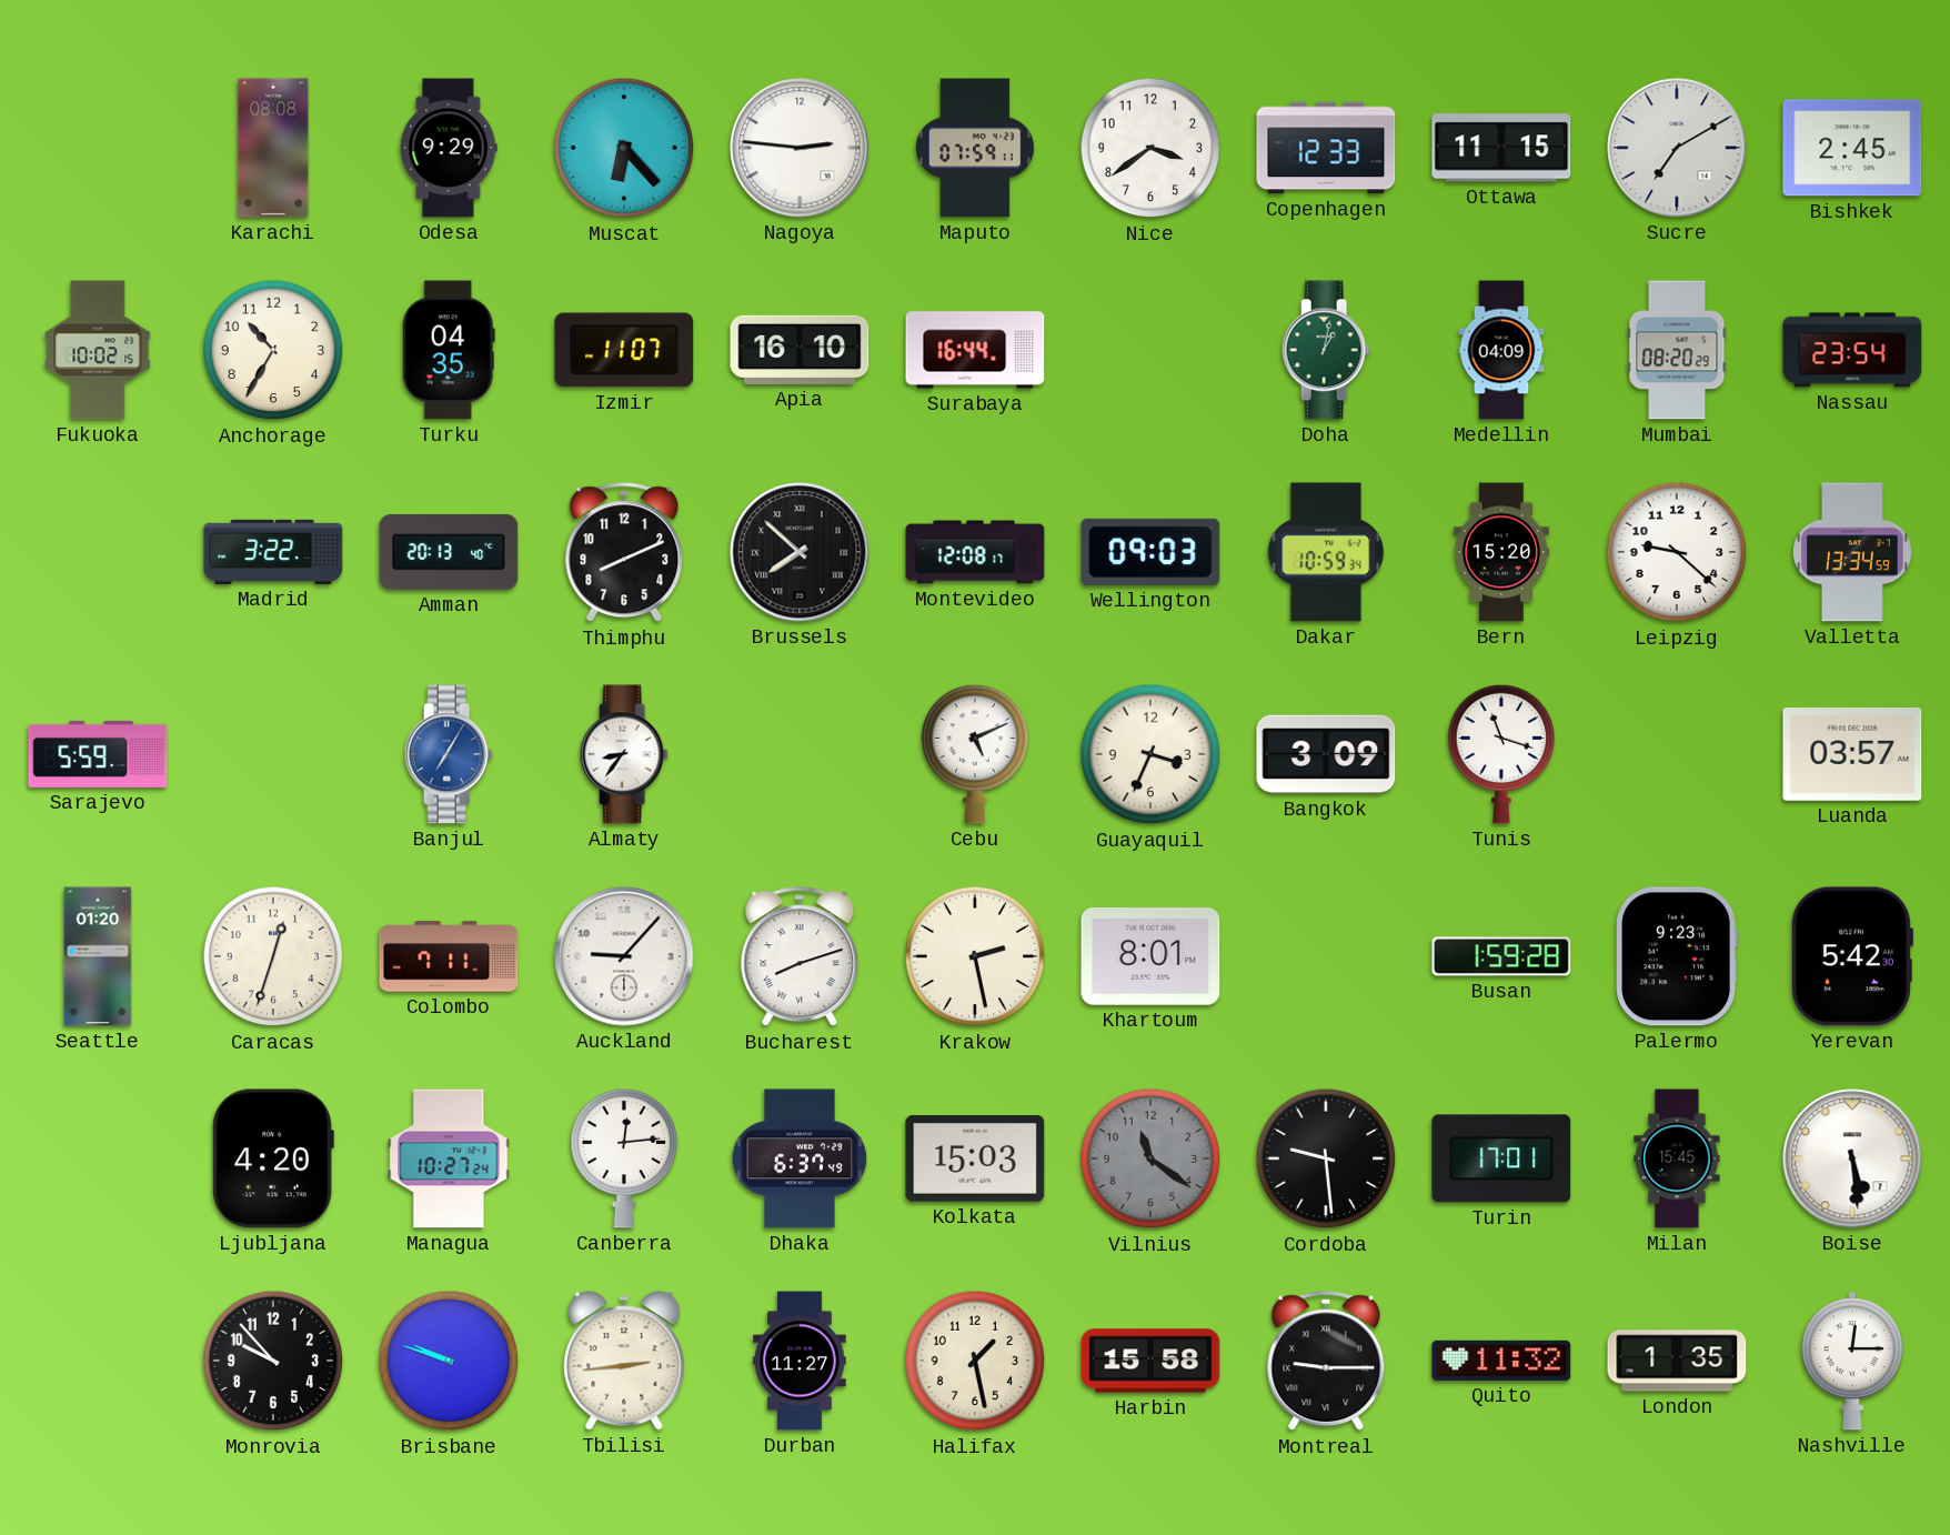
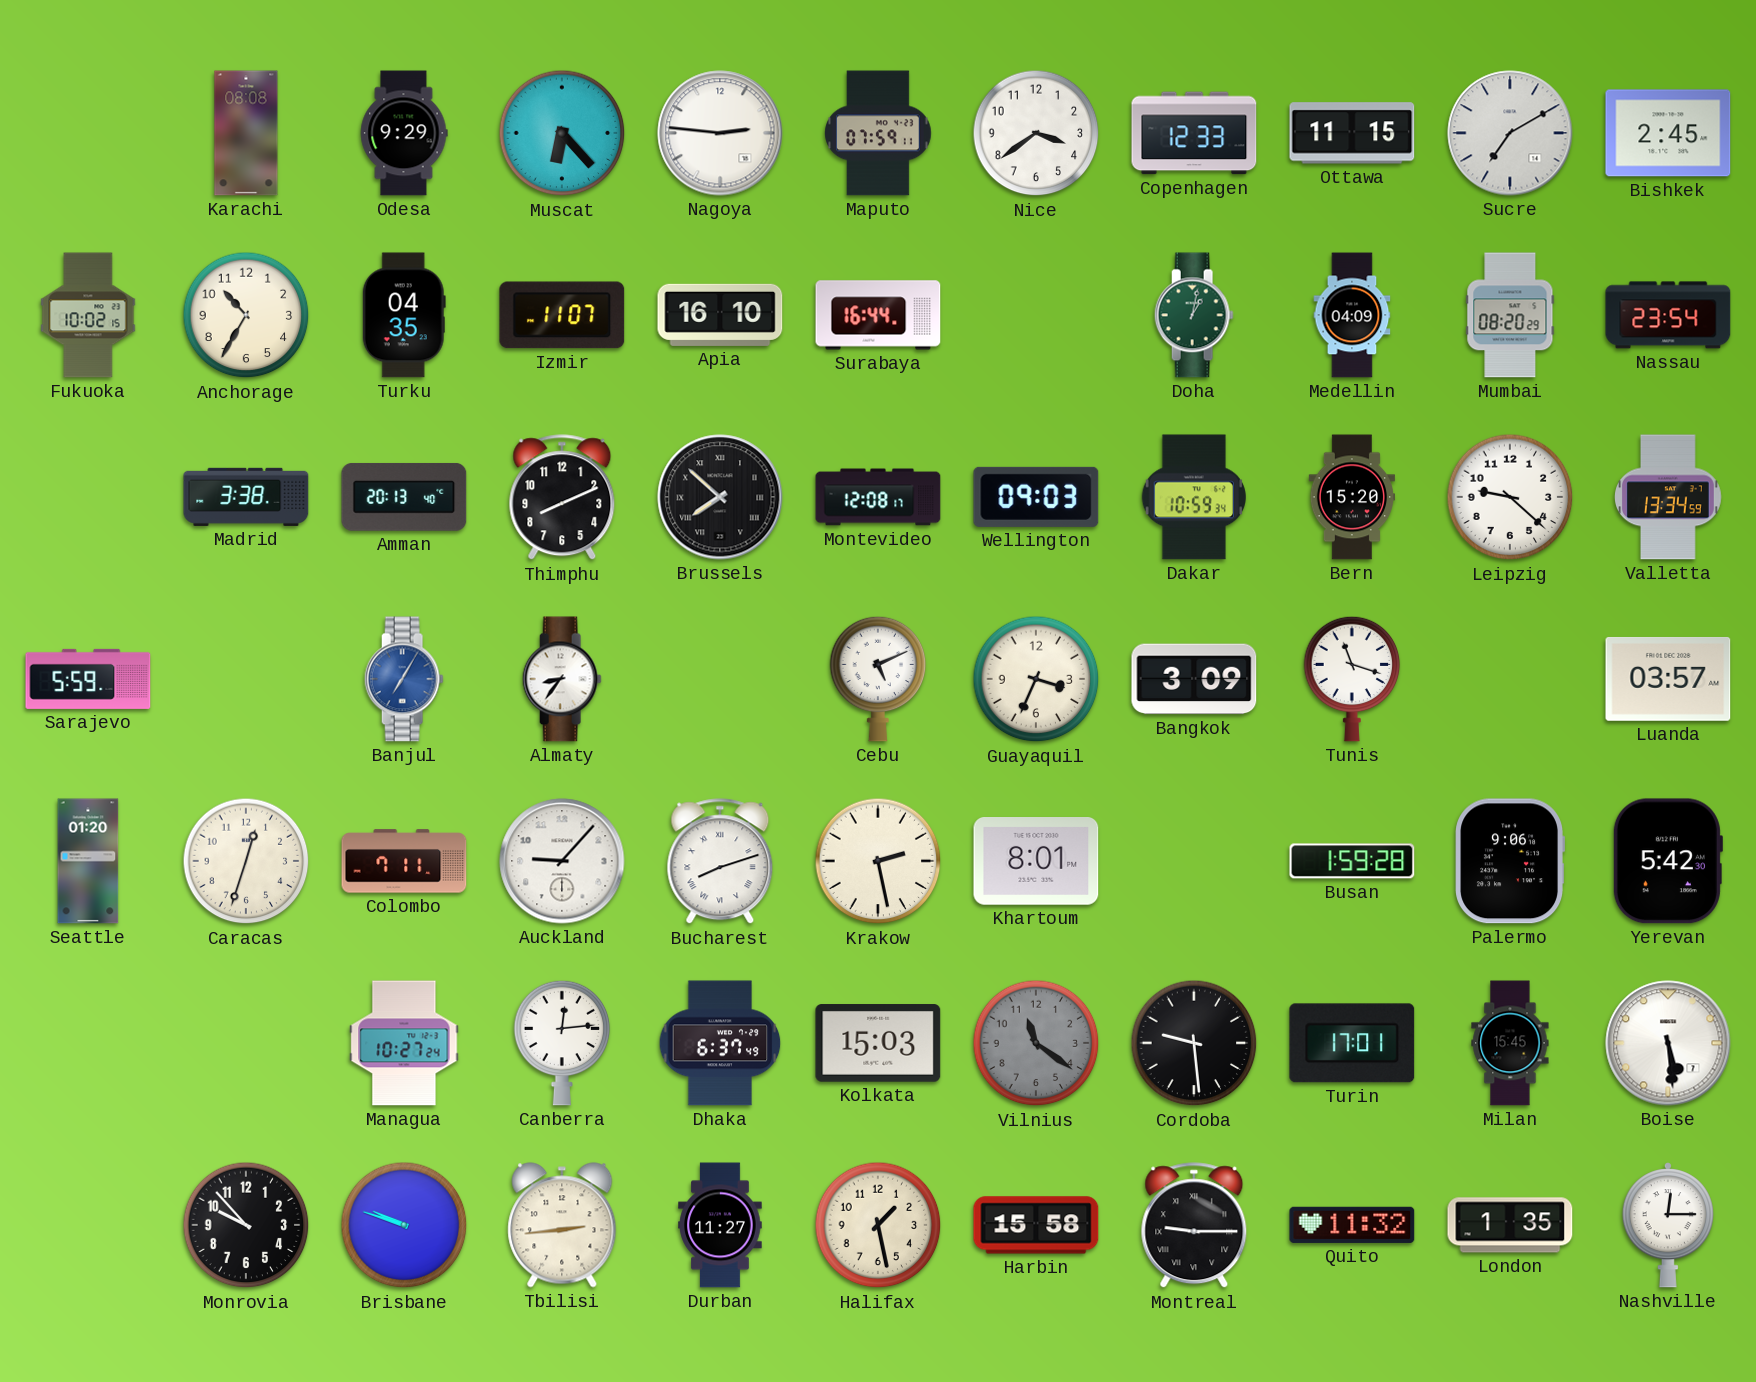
Madrid: 3:22 -> 3:38 (246, 497)
Palermo: 9:23 -> 9:06 (1509, 861)
Ljubljana: 4:20 -> none (273, 1158)
